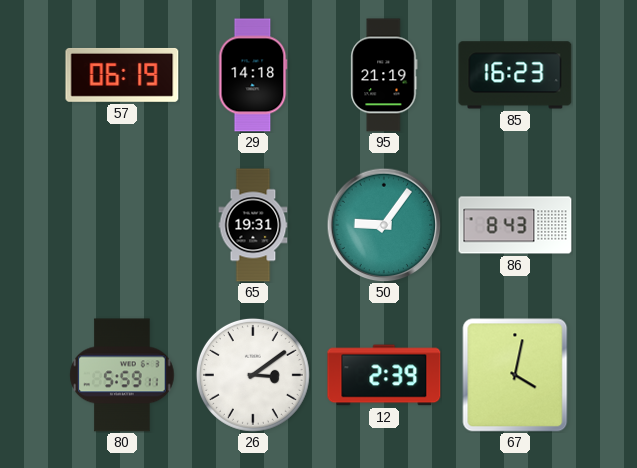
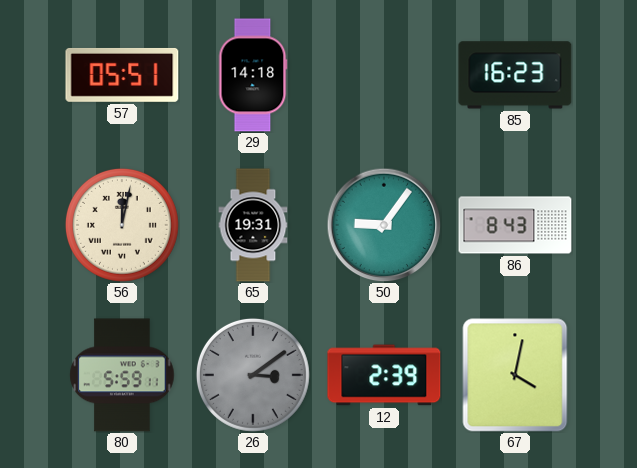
57: 06:19 -> 05:51 (122, 75)
95: 21:19 -> none (384, 75)
56: none -> 12:02 (122, 225)
26 dial: white -> grey (253, 375)
